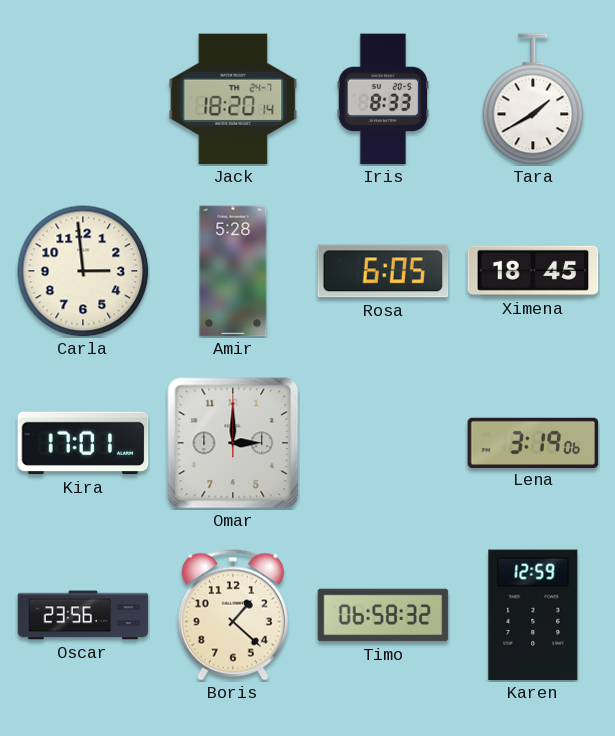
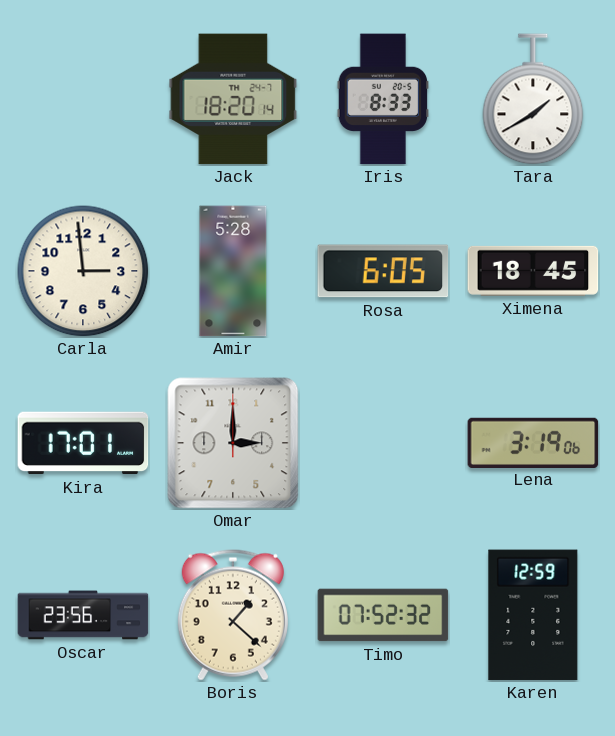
Timo: 06:58 -> 07:52 (383, 615)
